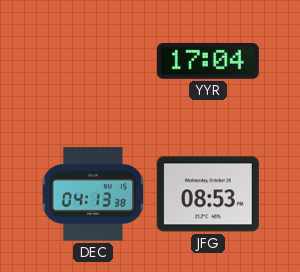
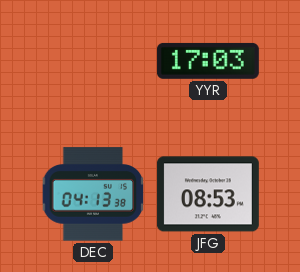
YYR: 17:04 -> 17:03 (208, 61)
